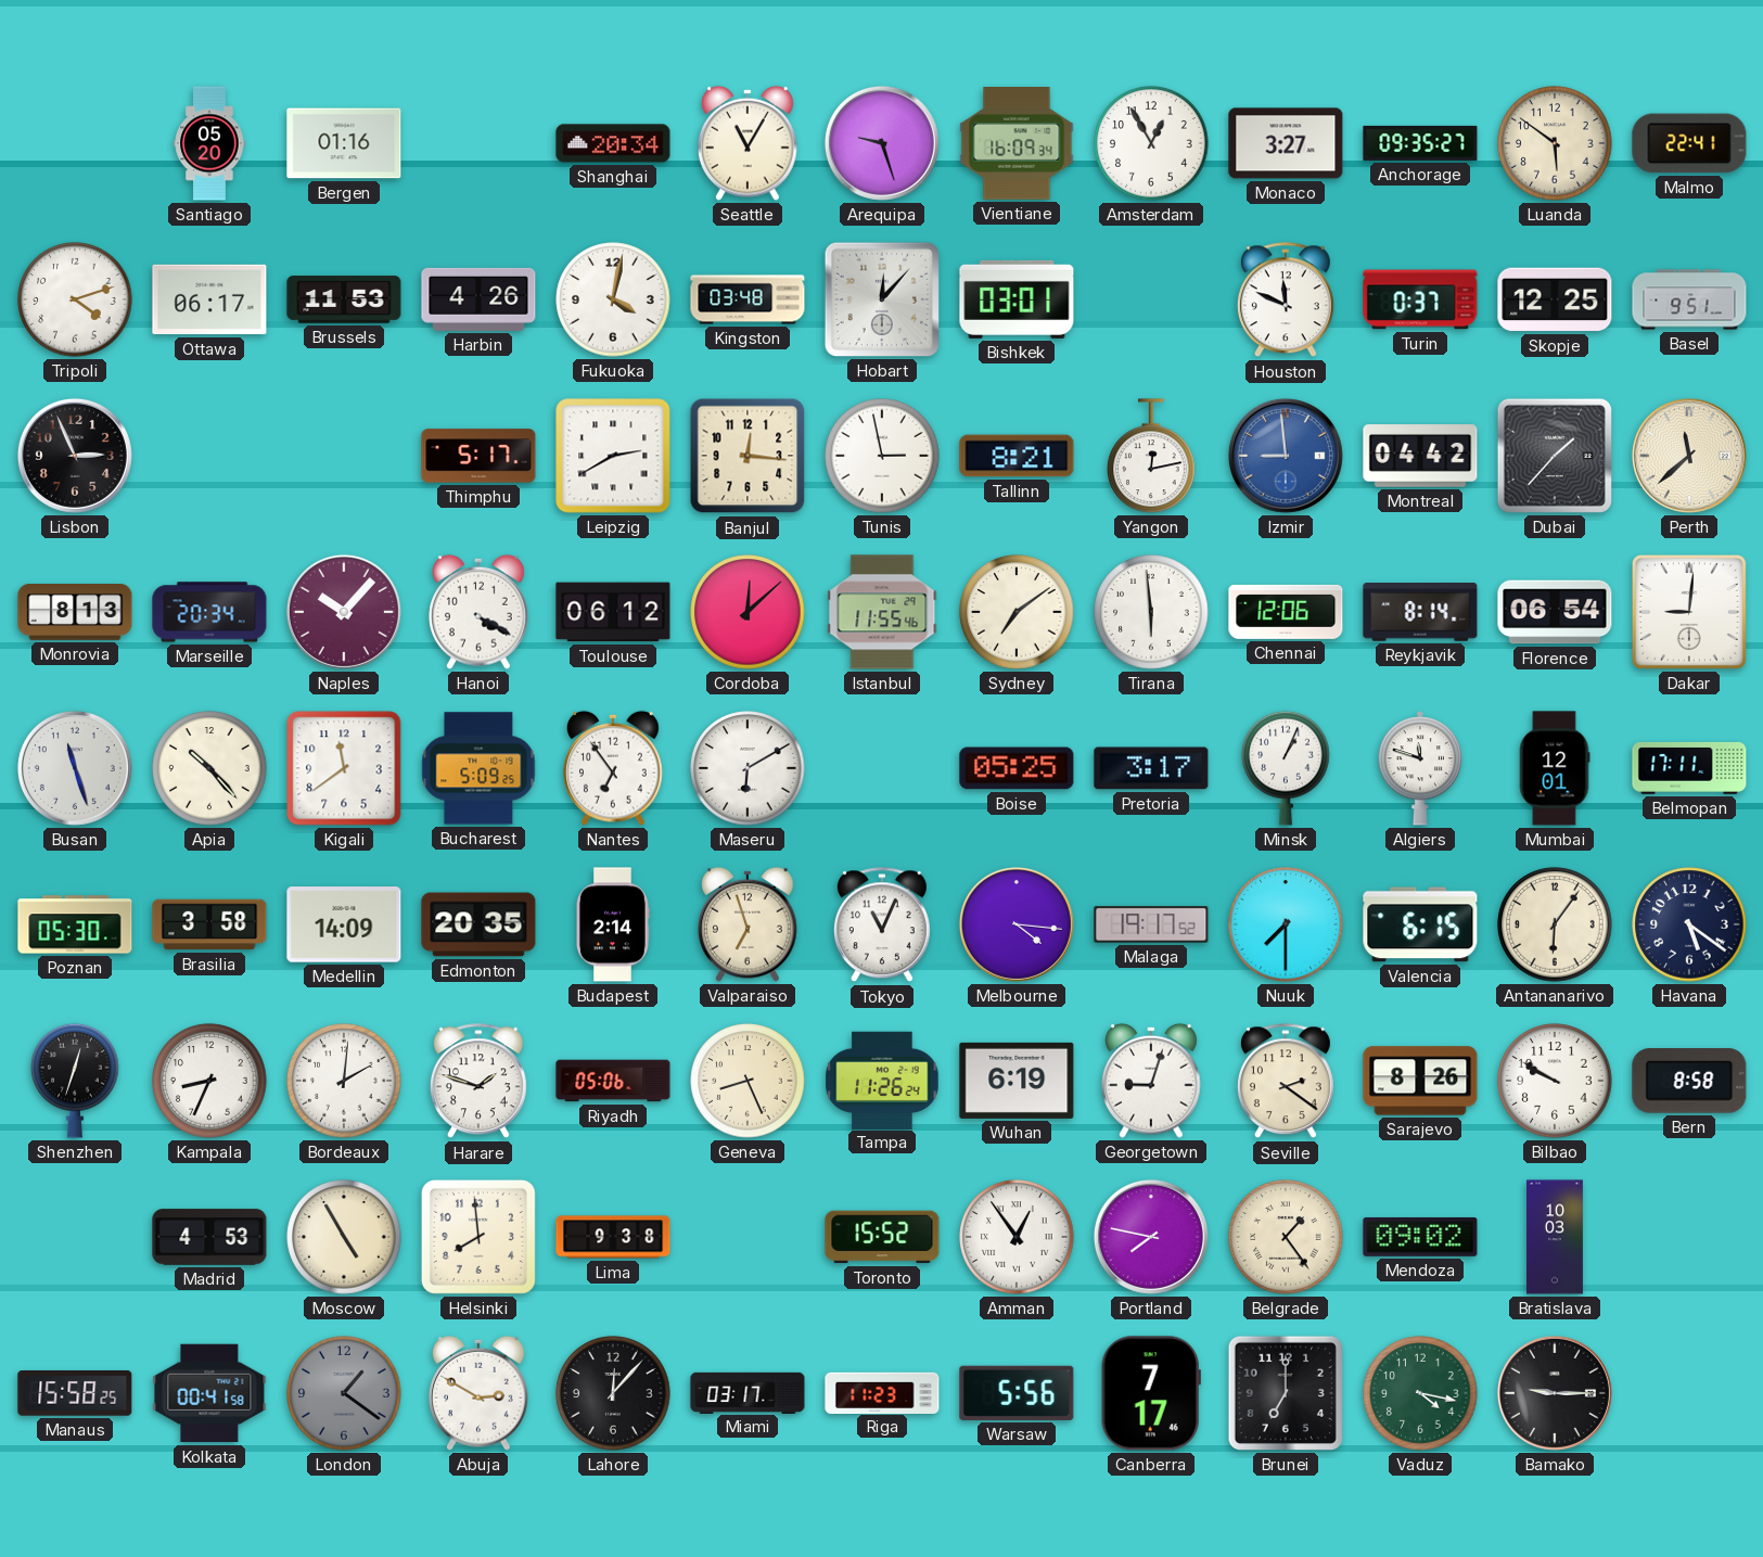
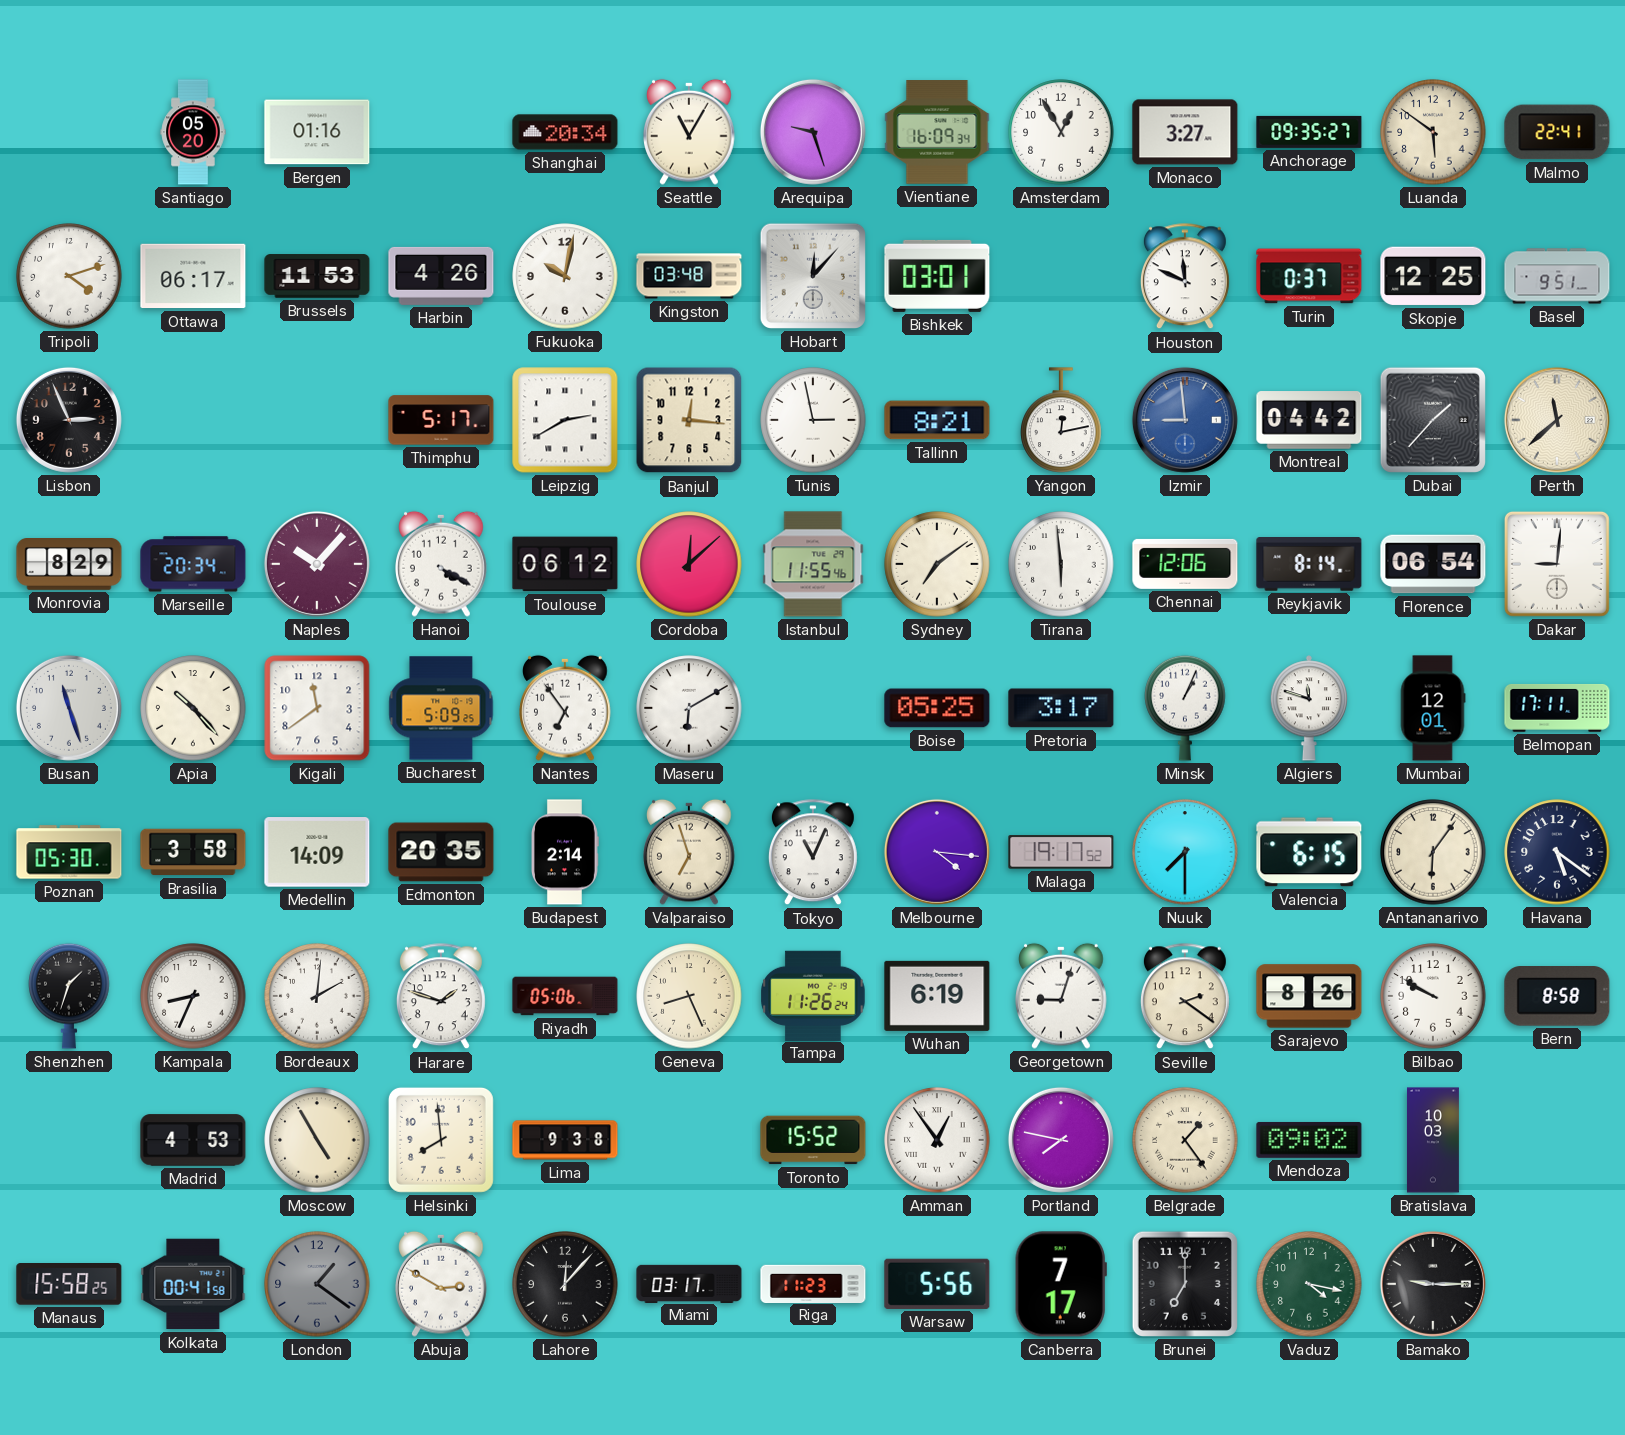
Fukuoka: 4:02 -> 10:02 (565, 276)
Monrovia: 8:13 -> 8:29 (69, 565)
Shenzhen: 12:33 -> 1:33 (69, 996)
